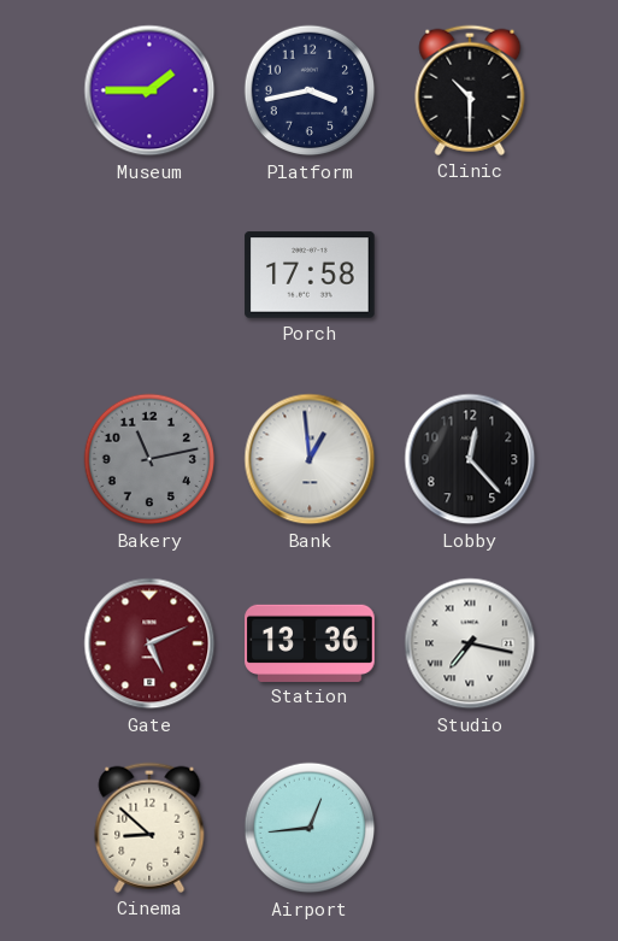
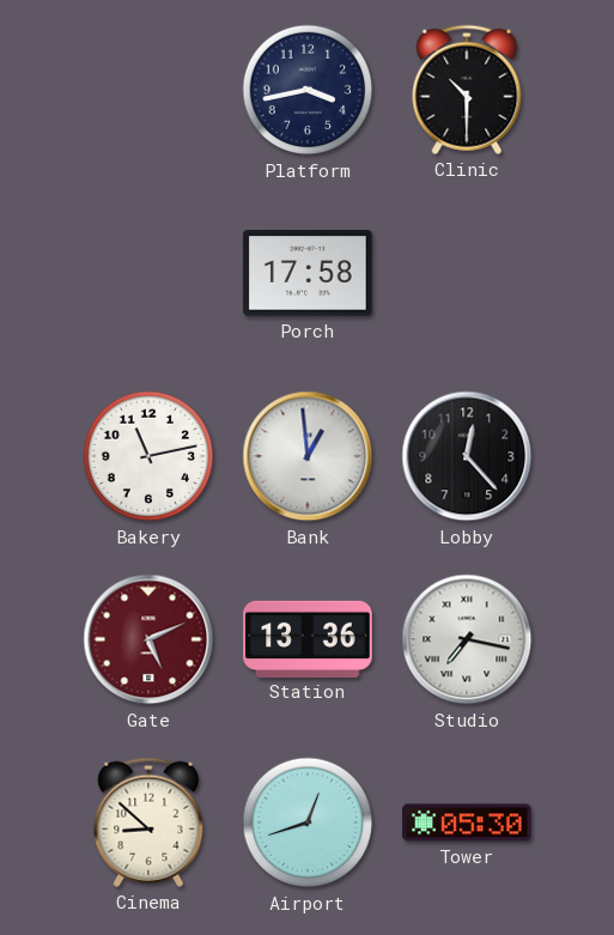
Museum: 1:45 -> none (149, 90)
Bakery dial: grey -> white (148, 456)
Airport: 12:44 -> 12:42 (308, 822)
Tower: none -> 05:30 (467, 822)
